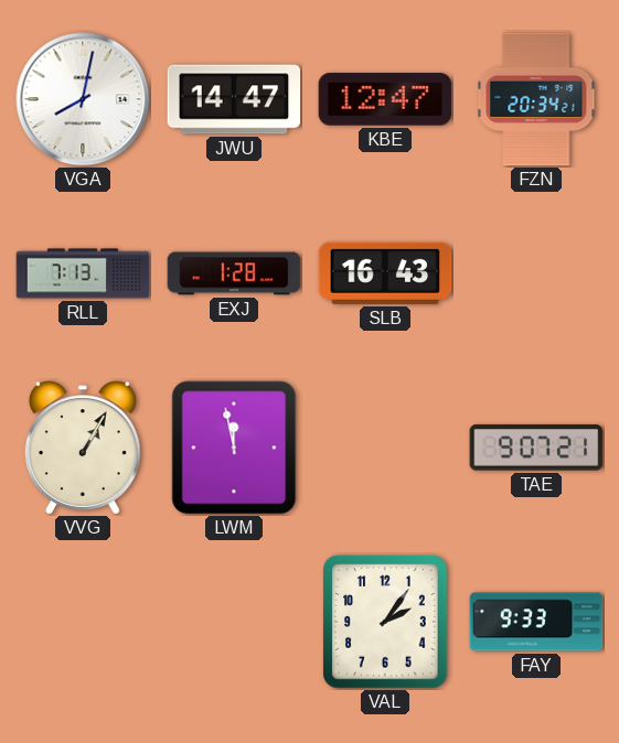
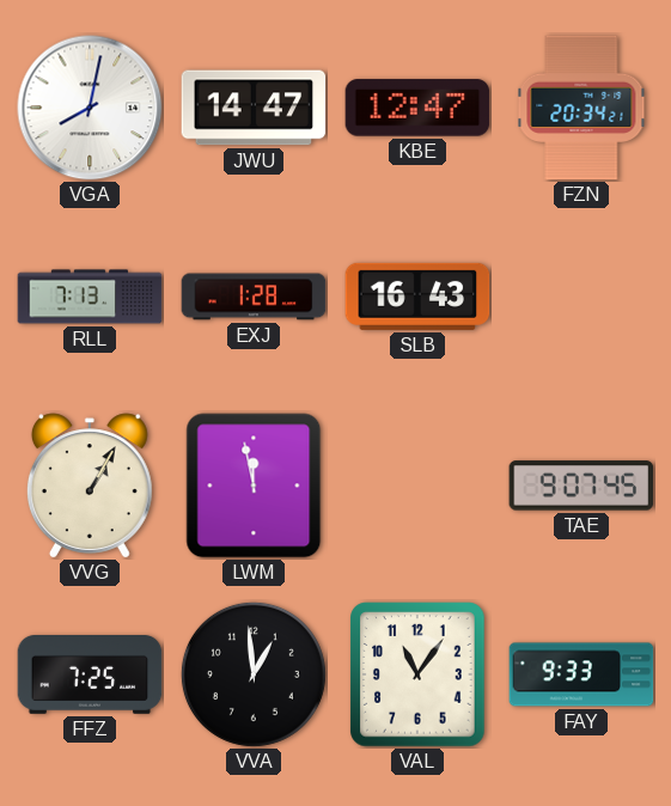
TAE: 9:07:21 -> 9:07:45 (581, 486)
FFZ: none -> 7:25 (90, 676)
VVA: none -> 12:59 (254, 674)
VAL: 2:06 -> 11:06 (417, 674)
